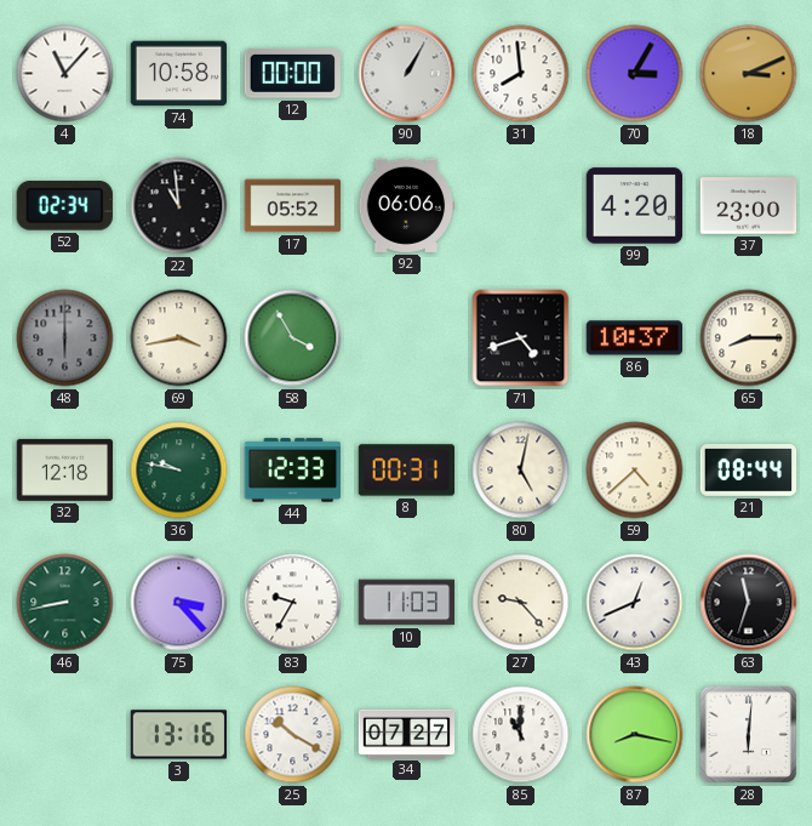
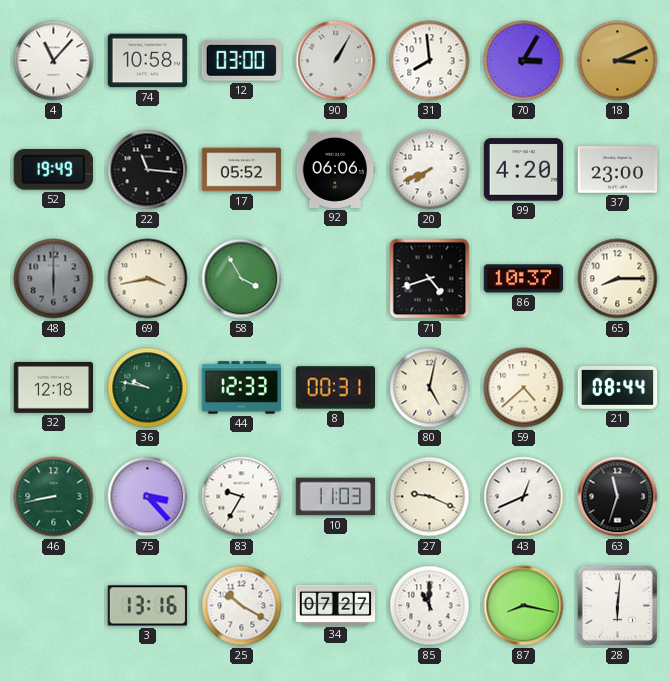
12: 00:00 -> 03:00 (241, 60)
52: 02:34 -> 19:49 (53, 170)
22: 10:59 -> 11:16 (148, 170)
20: none -> 7:41 (430, 170)
27: 9:23 -> 9:19 (430, 497)
